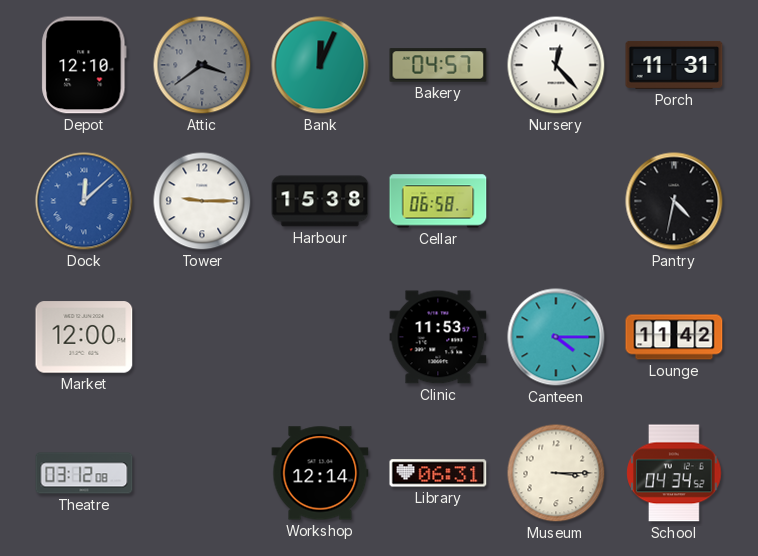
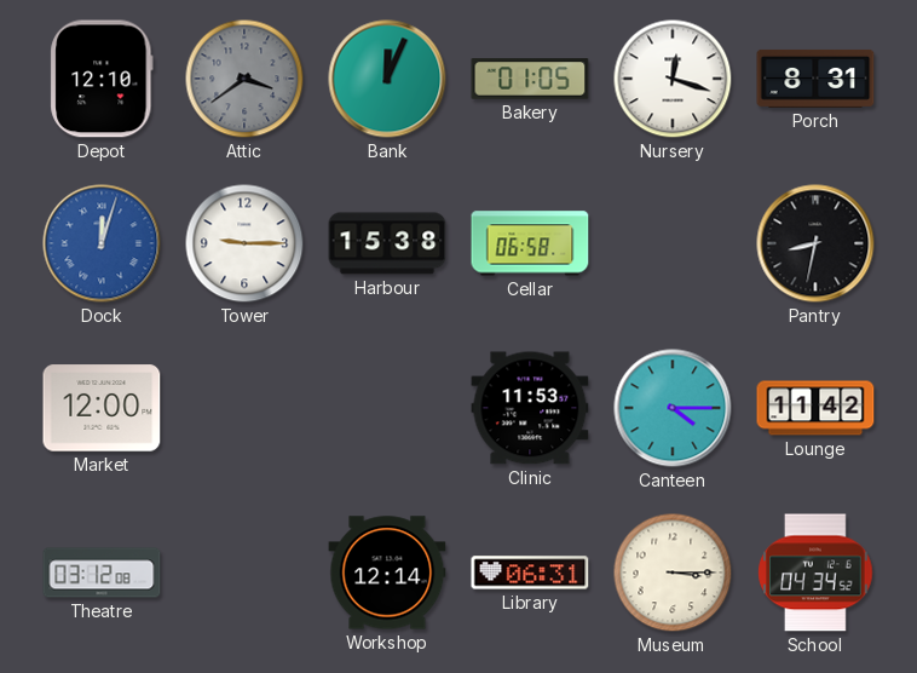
Bakery: 04:57 -> 01:05 (530, 79)
Nursery: 12:23 -> 12:18 (673, 79)
Porch: 11:31 -> 8:31 (815, 79)
Dock: 12:08 -> 12:03 (102, 243)
Pantry: 4:32 -> 8:32 (815, 243)
